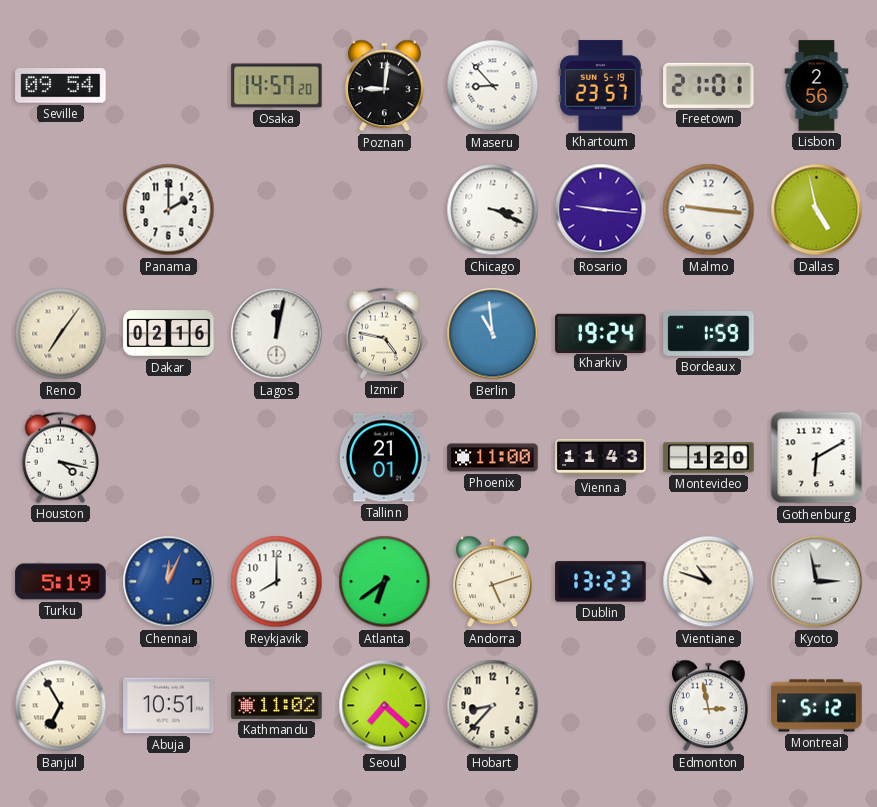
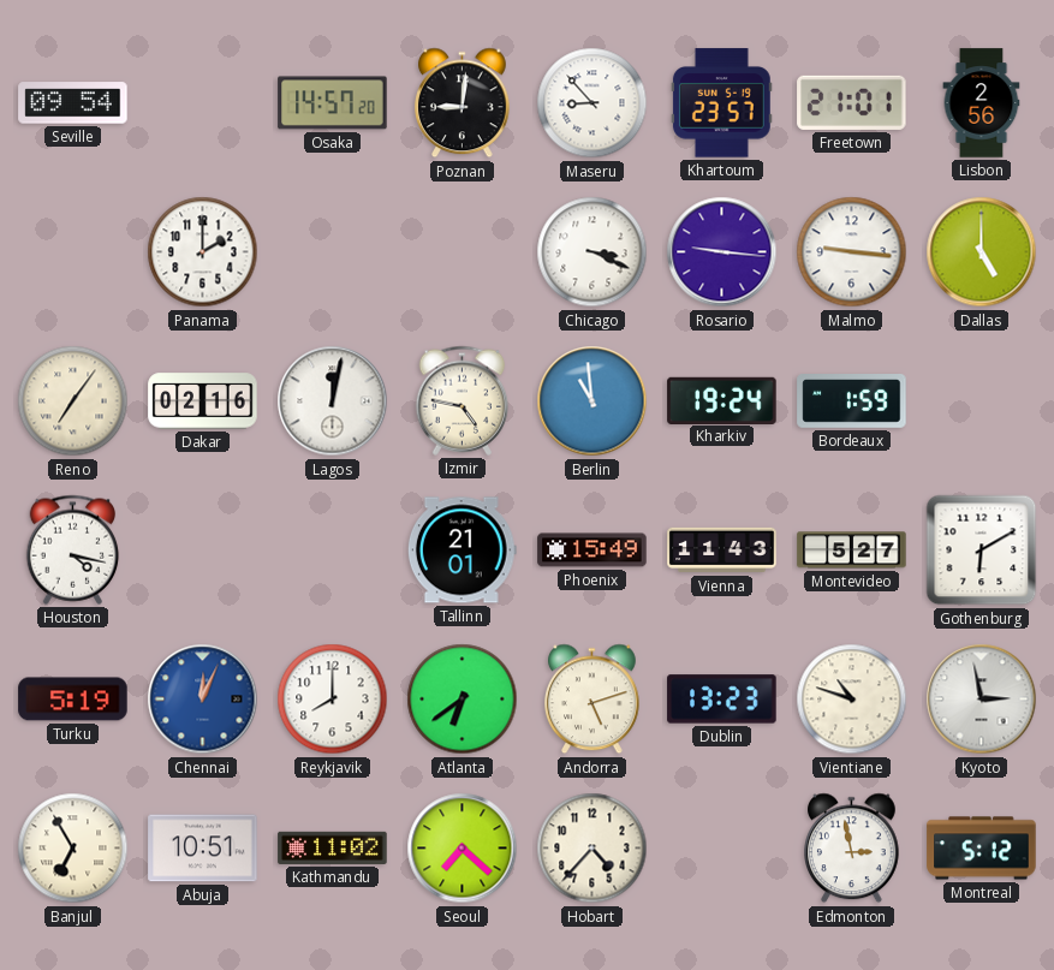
Dallas: 4:58 -> 5:00 (982, 252)
Phoenix: 11:00 -> 15:49 (592, 551)
Montevideo: 1:20 -> 5:27 (852, 551)
Hobart: 8:37 -> 4:37 (592, 849)
